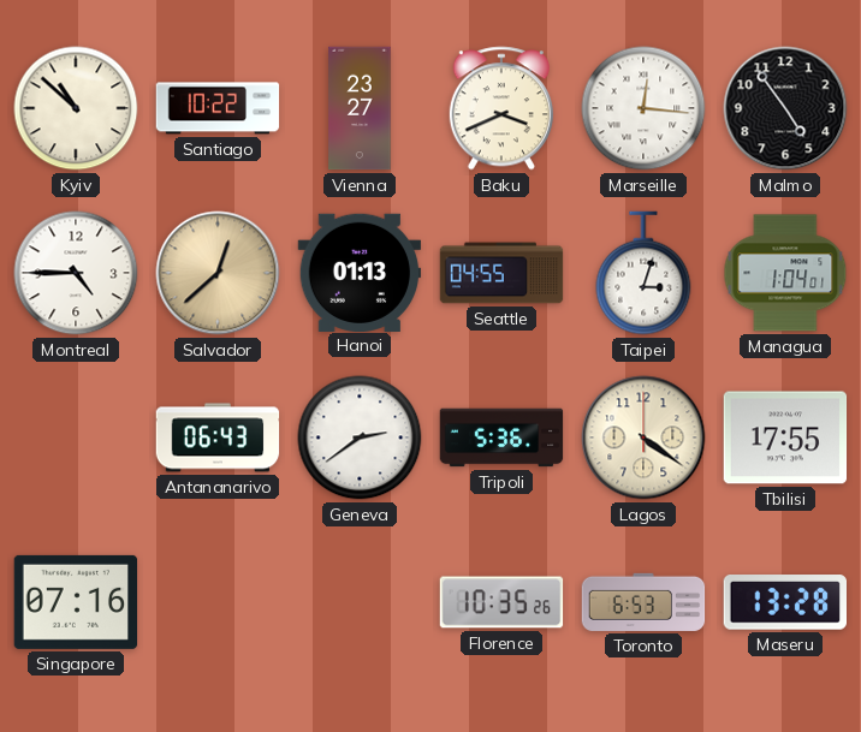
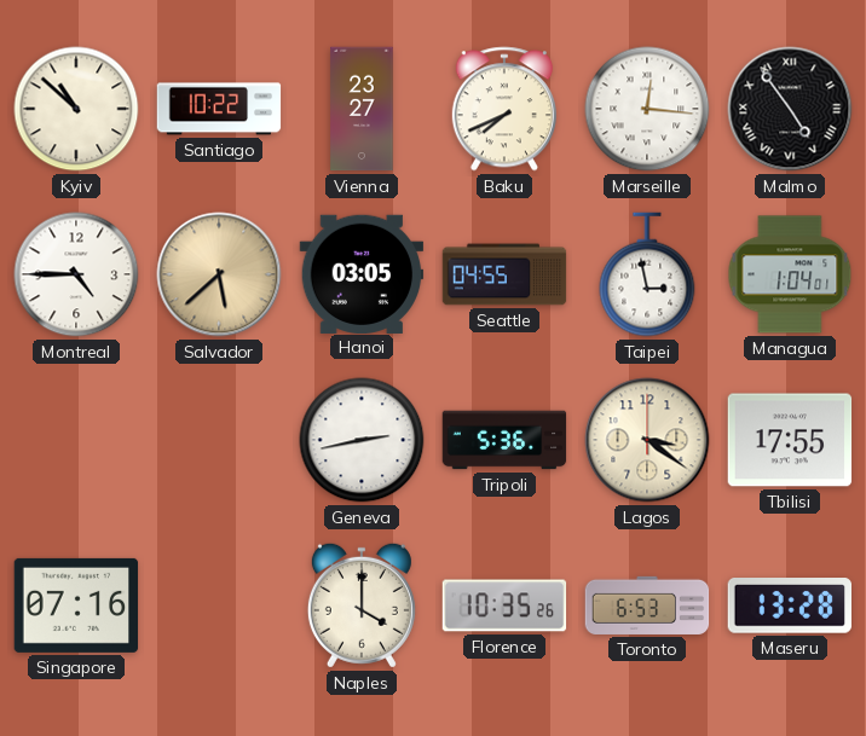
Baku: 3:41 -> 7:41 (504, 109)
Malmo numerals: Arabic -> Roman (790, 109)
Salvador: 12:38 -> 5:38 (219, 274)
Hanoi: 01:13 -> 03:05 (362, 273)
Taipei: 3:03 -> 2:58 (647, 274)
Antananarivo: 06:43 -> none (218, 438)
Geneva: 2:39 -> 2:43 (362, 440)
Lagos: 4:21 -> 3:21 (647, 440)
Naples: none -> 4:00 (362, 605)
